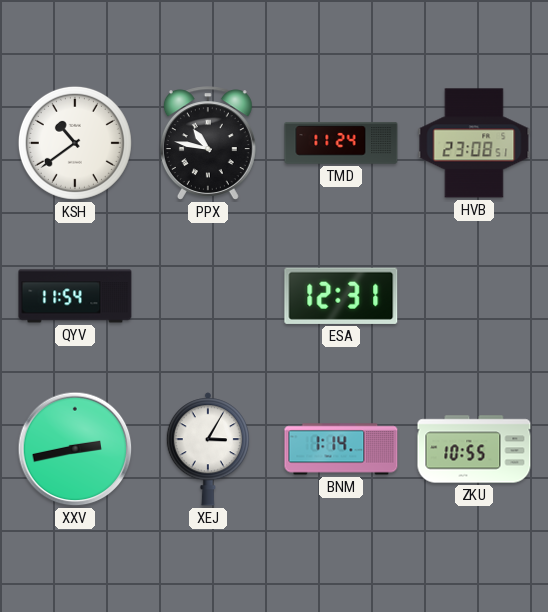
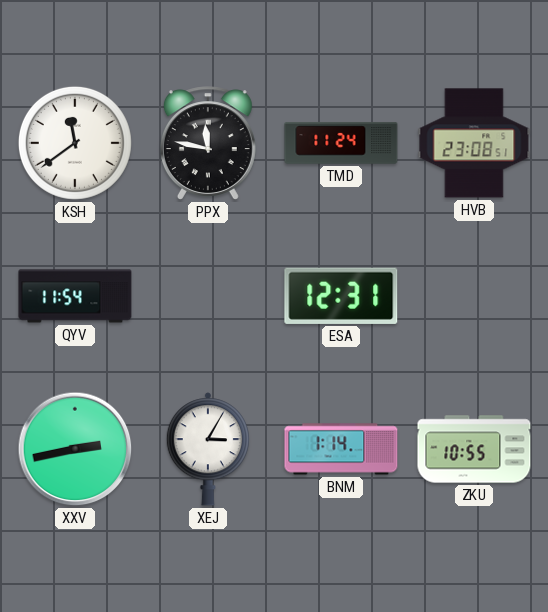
KSH: 10:39 -> 11:39 (75, 143)
PPX: 10:47 -> 11:47 (208, 143)
